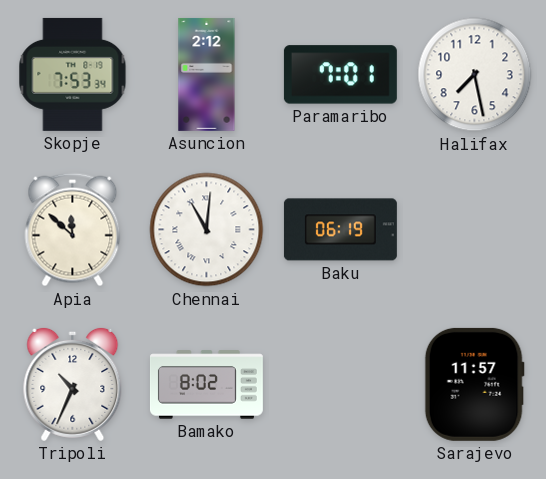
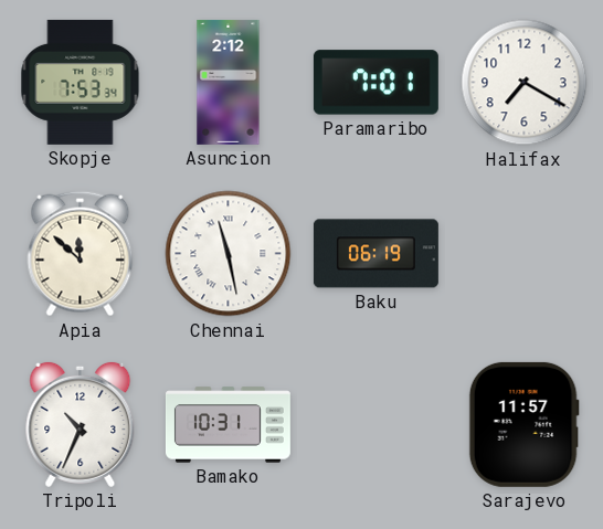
Halifax: 7:28 -> 7:20 (525, 83)
Chennai: 11:01 -> 11:28 (229, 254)
Bamako: 8:02 -> 10:31 (228, 425)
